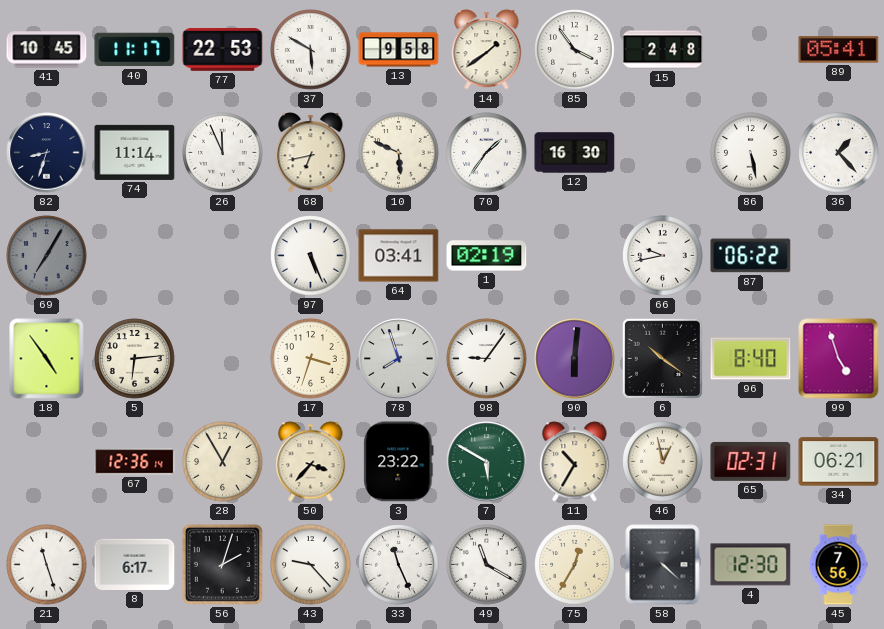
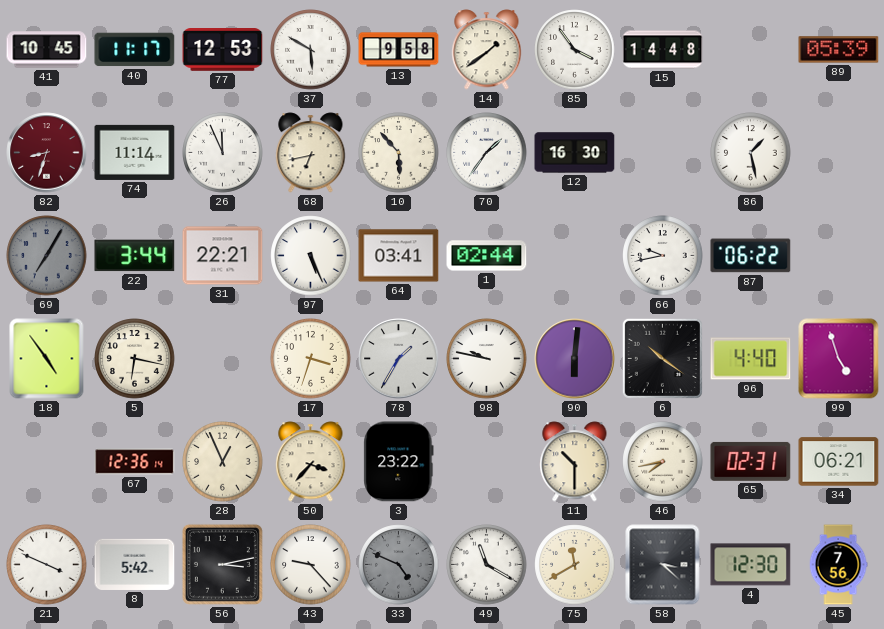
77: 22:53 -> 12:53 (223, 50)
15: 2:48 -> 14:48 (663, 50)
89: 05:41 -> 05:39 (839, 50)
82 dial: navy -> burgundy (47, 153)
10: 5:49 -> 5:53 (399, 153)
86: 5:28 -> 1:28 (751, 153)
36: 1:23 -> none (839, 153)
22: none -> 3:44 (135, 256)
31: none -> 22:21 (223, 256)
1: 02:19 -> 02:44 (487, 256)
5: 6:14 -> 6:17 (135, 359)
78: 7:57 -> 1:35 (399, 359)
98: 9:06 -> 9:47 (487, 359)
96: 8:40 -> 4:40 (751, 359)
28: 12:55 -> 12:56 (223, 462)
7: 5:50 -> none (487, 462)
11: 10:35 -> 10:30 (575, 462)
46: 12:58 -> 7:43 (663, 462)
21: 11:27 -> 3:49 (47, 565)
8: 6:17 -> 5:42 (135, 564)
56: 2:03 -> 3:13 (222, 564)
33: 11:26 -> 4:49 (399, 565)
33 dial: white -> grey (399, 565)
75: 12:35 -> 11:40 (575, 565)
58: 4:22 -> 3:22 (663, 565)
